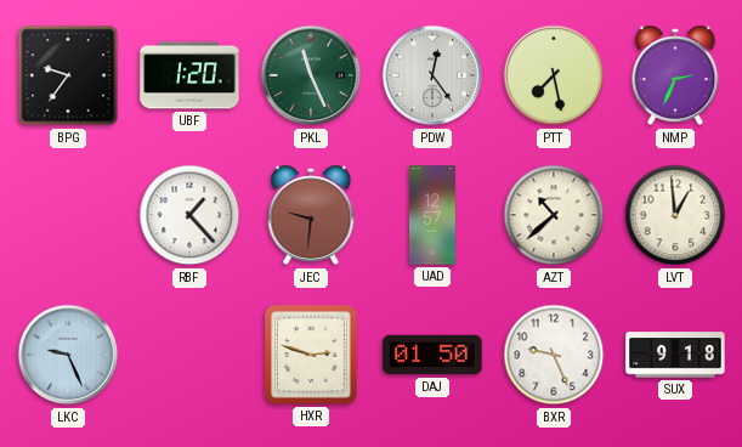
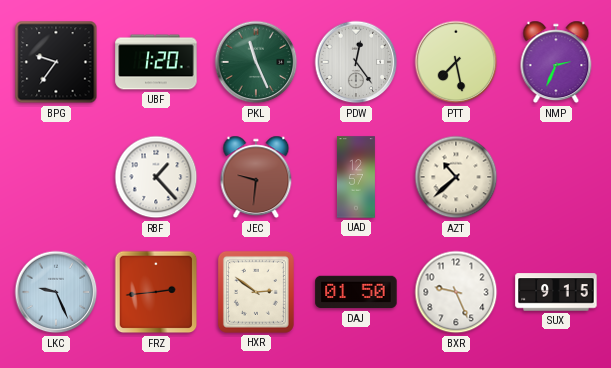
LVT: 12:59 -> none (675, 215)
FRZ: none -> 2:44 (156, 292)
HXR: 2:48 -> 2:51 (256, 292)
SUX: 9:18 -> 9:15 (556, 292)
